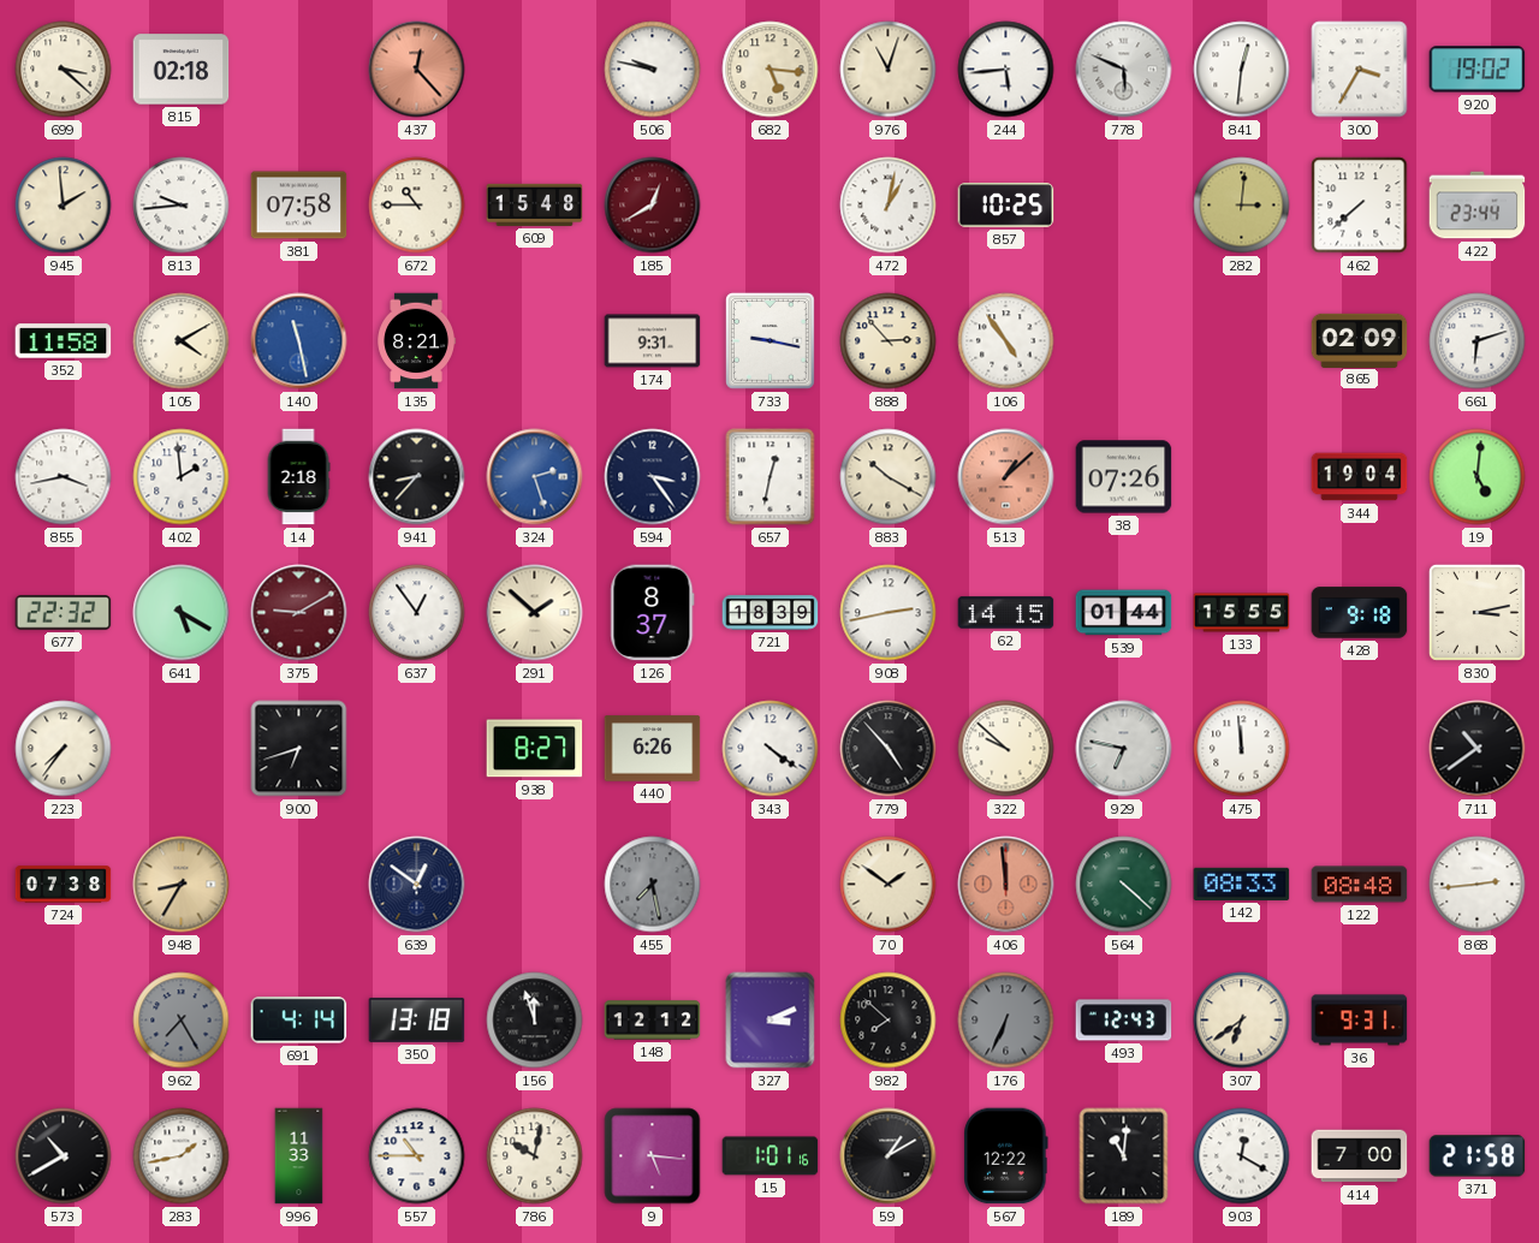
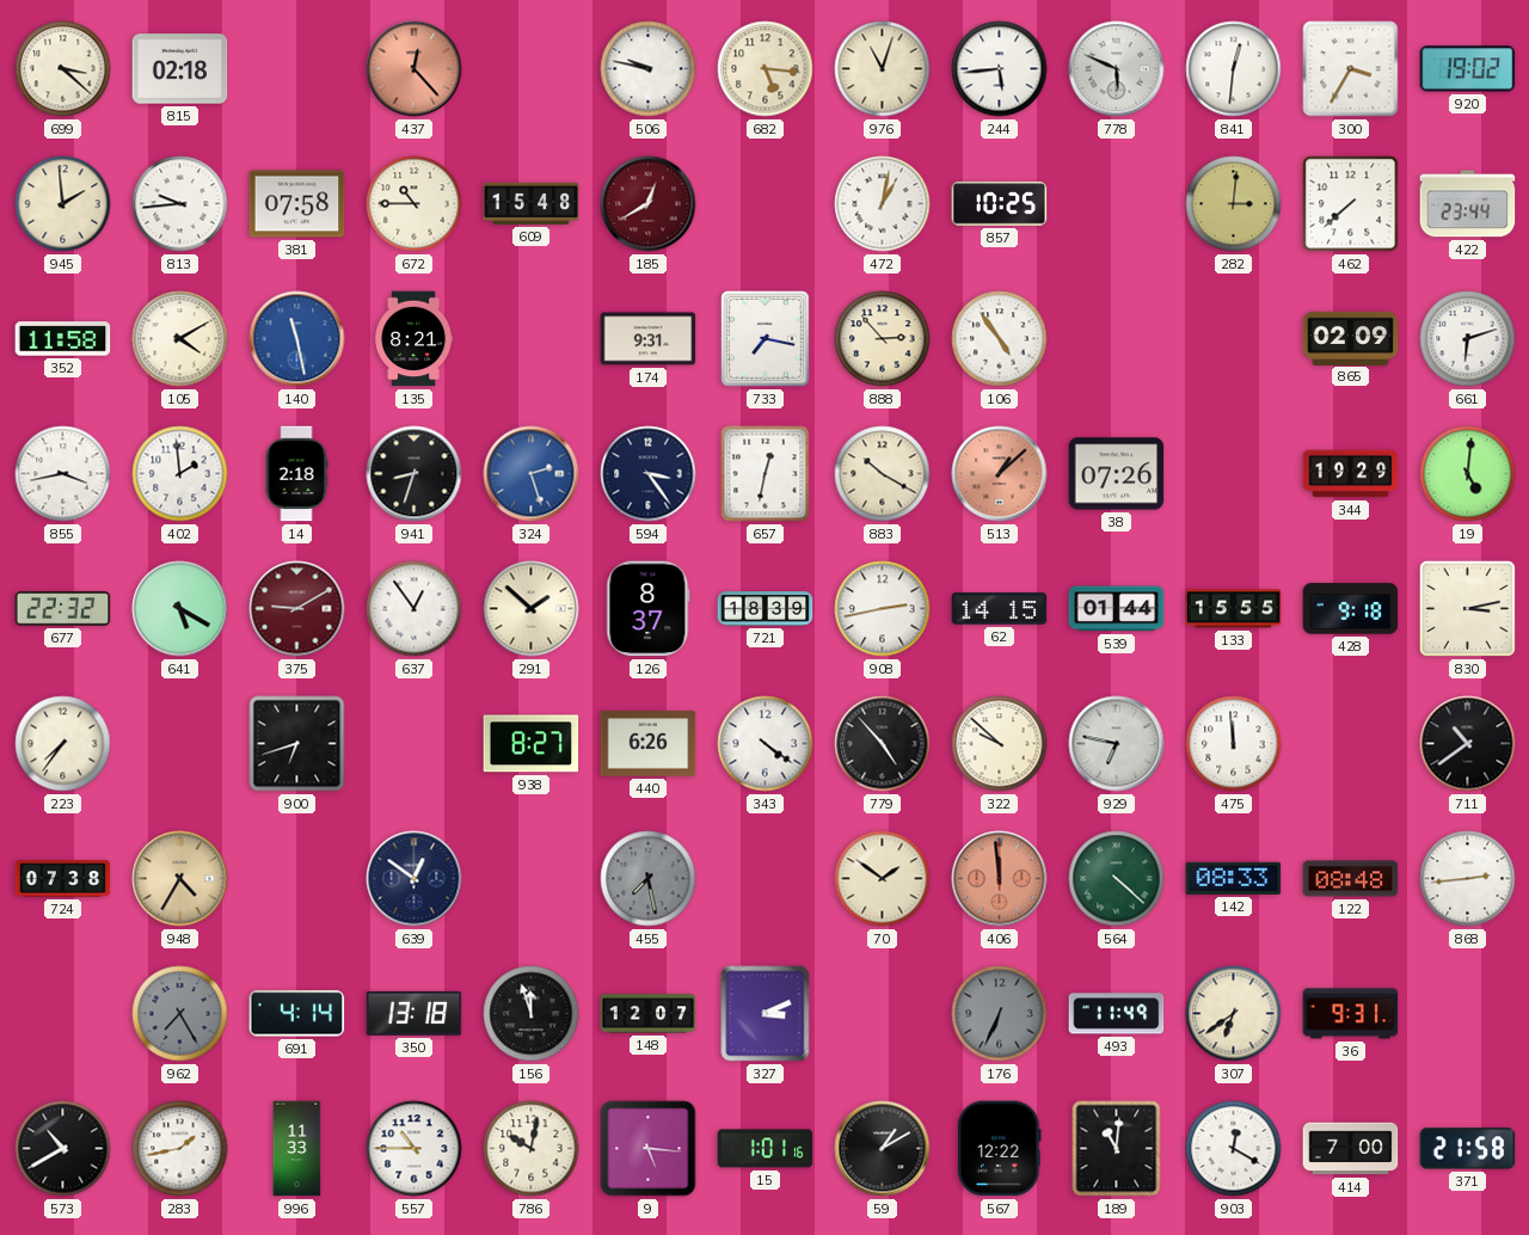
733: 9:17 -> 7:17 (766, 339)
941: 8:37 -> 8:33 (415, 474)
344: 19:04 -> 19:29 (1351, 474)
948: 8:35 -> 4:35 (180, 879)
148: 12:12 -> 12:07 (649, 1014)
982: 7:52 -> none (889, 1021)
493: 12:43 -> 11:49 (1117, 1014)
